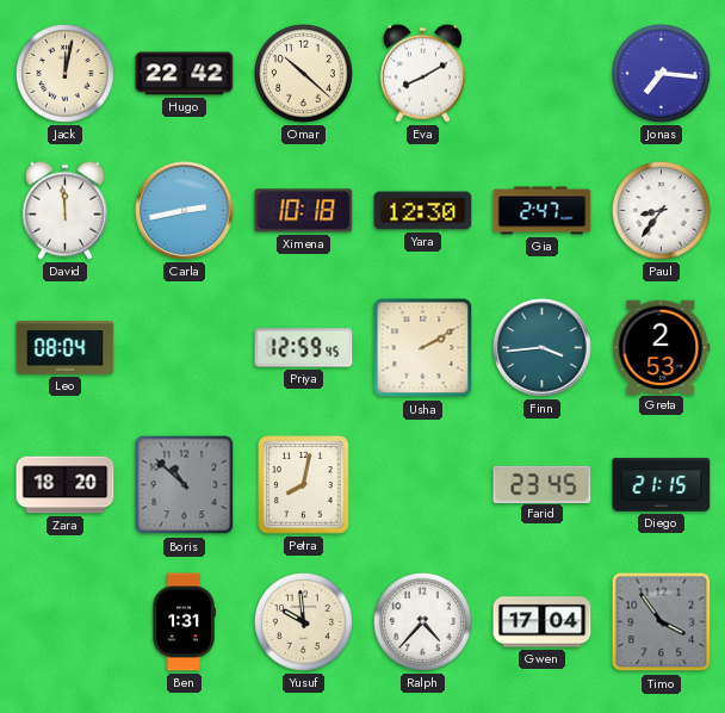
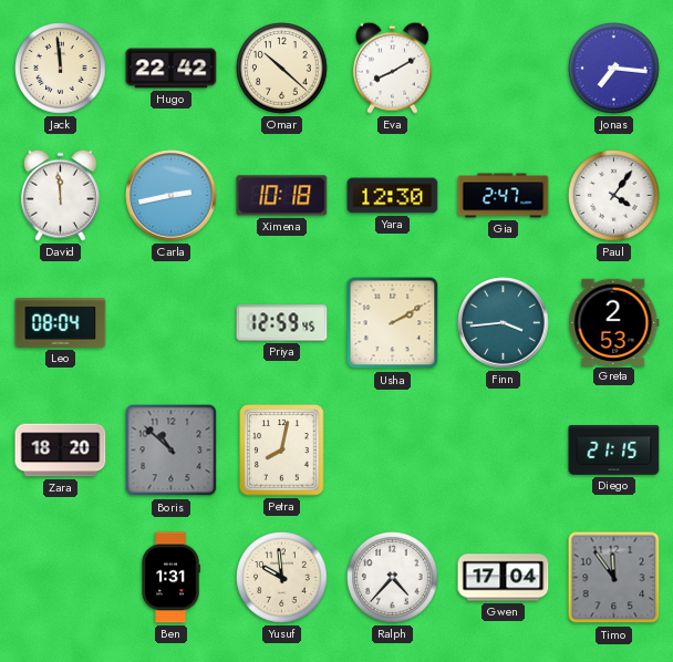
Jack: 12:02 -> 11:59 (61, 69)
Paul: 8:36 -> 4:06 (614, 196)
Farid: 23:45 -> none (543, 484)
Timo: 3:54 -> 11:54 (614, 578)
